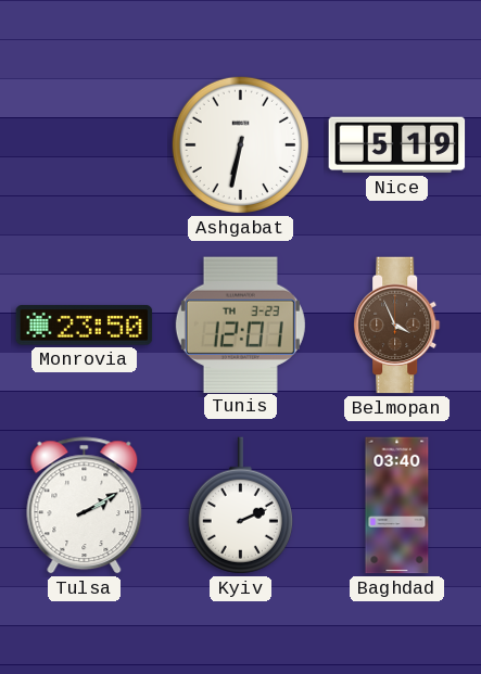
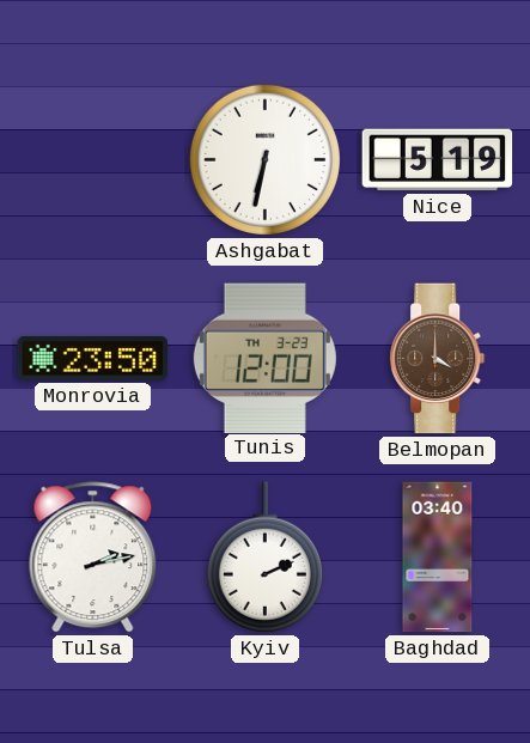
Tunis: 12:01 -> 12:00 (264, 358)
Belmopan: 3:56 -> 4:00 (438, 359)
Tulsa: 2:10 -> 2:13 (93, 558)
